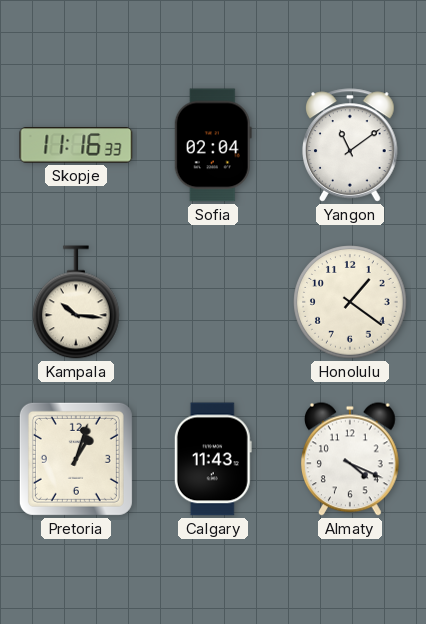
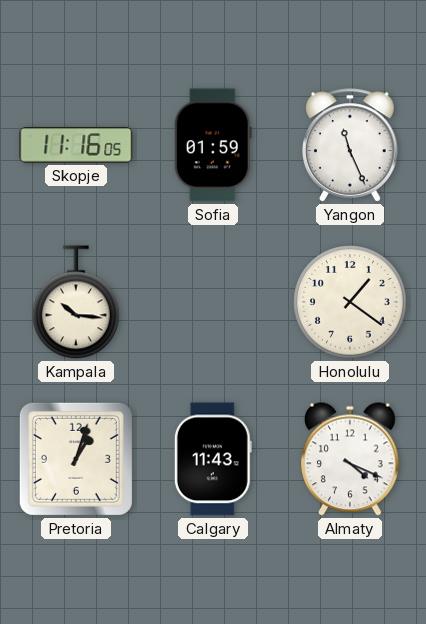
Skopje: 11:16:33 -> 11:16:05 (76, 145)
Sofia: 02:04 -> 01:59 (213, 145)
Yangon: 11:09 -> 11:26 (351, 145)
